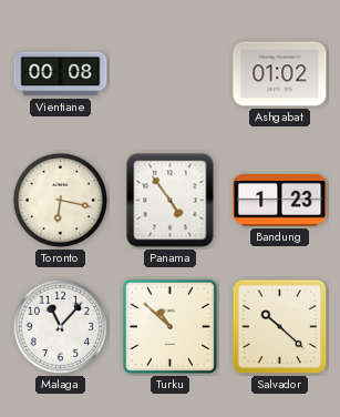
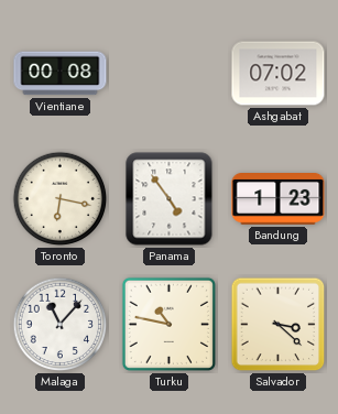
Ashgabat: 01:02 -> 07:02 (279, 74)
Turku: 10:52 -> 10:47 (168, 324)
Salvador: 10:22 -> 3:22 (279, 325)
